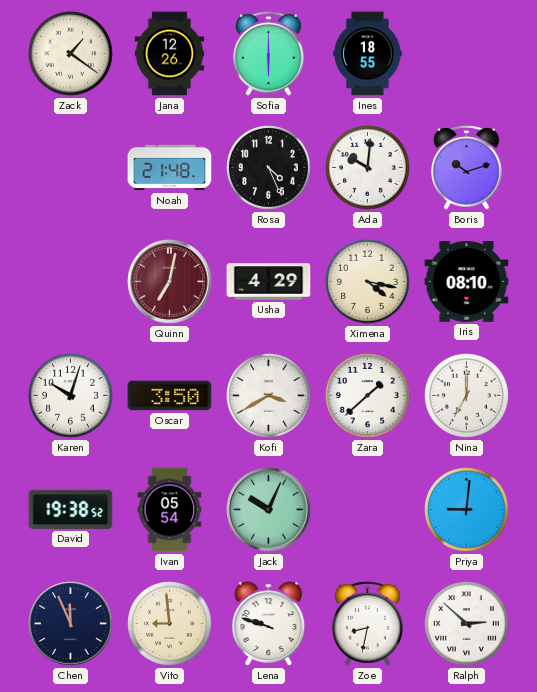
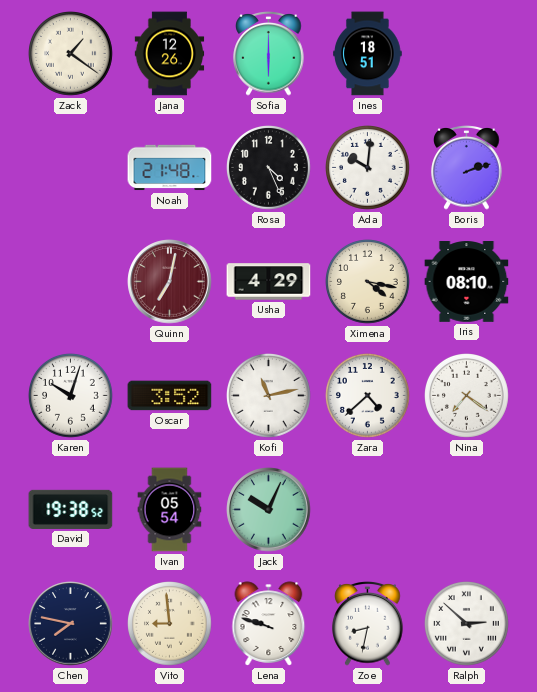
Ines: 18:55 -> 18:51 (368, 54)
Boris: 10:12 -> 2:12 (467, 168)
Oscar: 3:50 -> 3:52 (170, 396)
Kofi: 3:40 -> 11:13 (269, 396)
Zara: 1:38 -> 4:38 (368, 396)
Nina: 7:00 -> 7:21 (467, 396)
Priya: 9:01 -> none (467, 510)
Chen: 11:56 -> 7:47 (71, 624)
